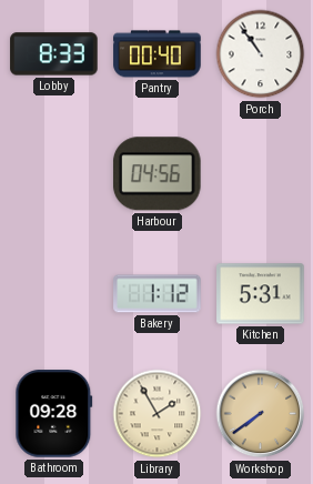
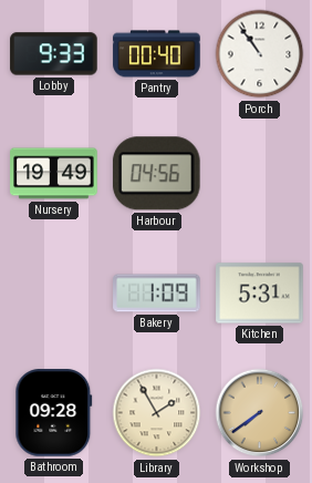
Lobby: 8:33 -> 9:33 (54, 54)
Nursery: none -> 19:49 (54, 174)
Bakery: 1:12 -> 1:09 (157, 294)
